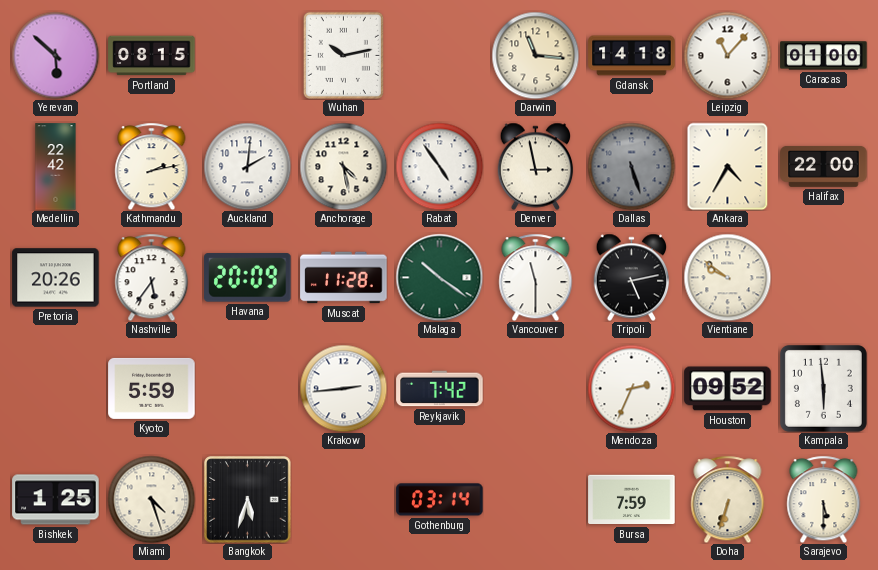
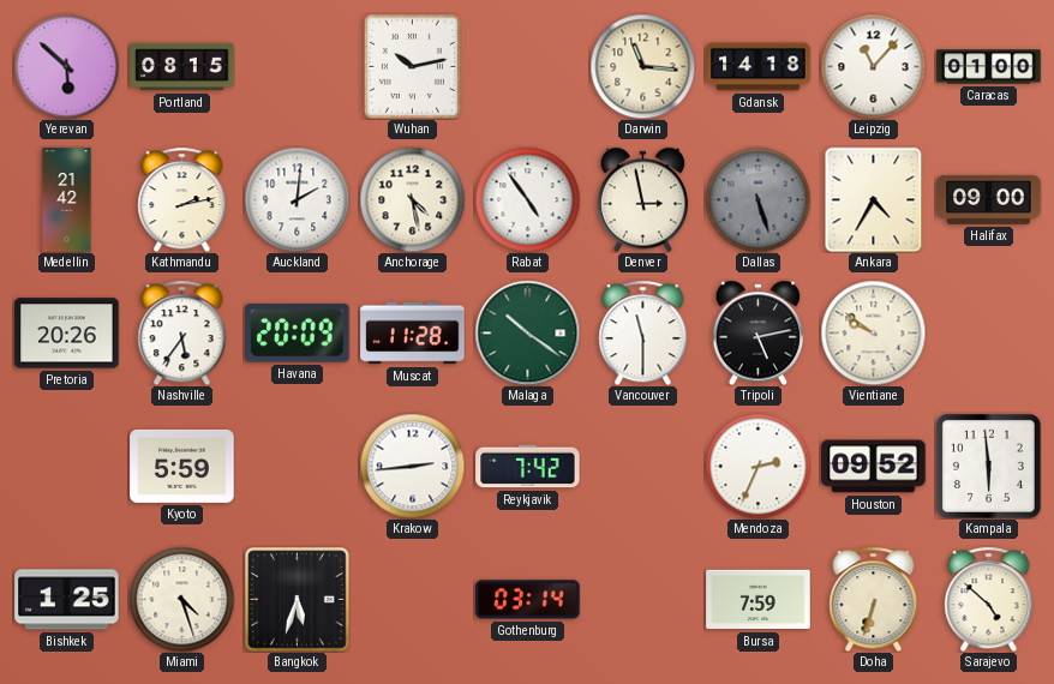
Medellin: 22:42 -> 21:42 (67, 200)
Halifax: 22:00 -> 09:00 (989, 199)
Sarajevo: 5:30 -> 4:52 (989, 599)
